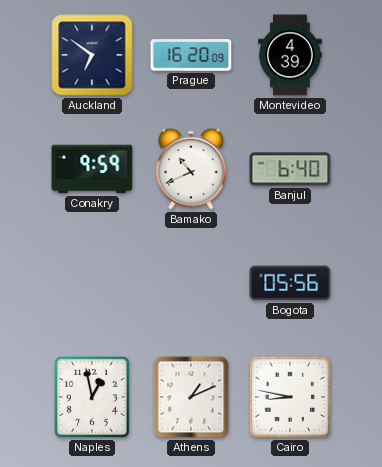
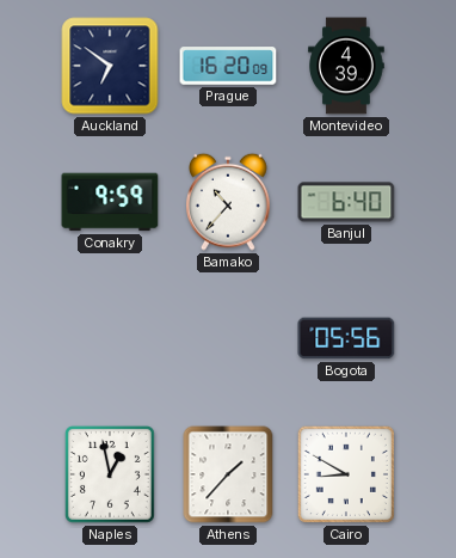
Bamako: 10:41 -> 10:37 (229, 202)
Athens: 1:11 -> 1:37 (228, 474)
Cairo: 8:47 -> 8:50 (346, 474)
